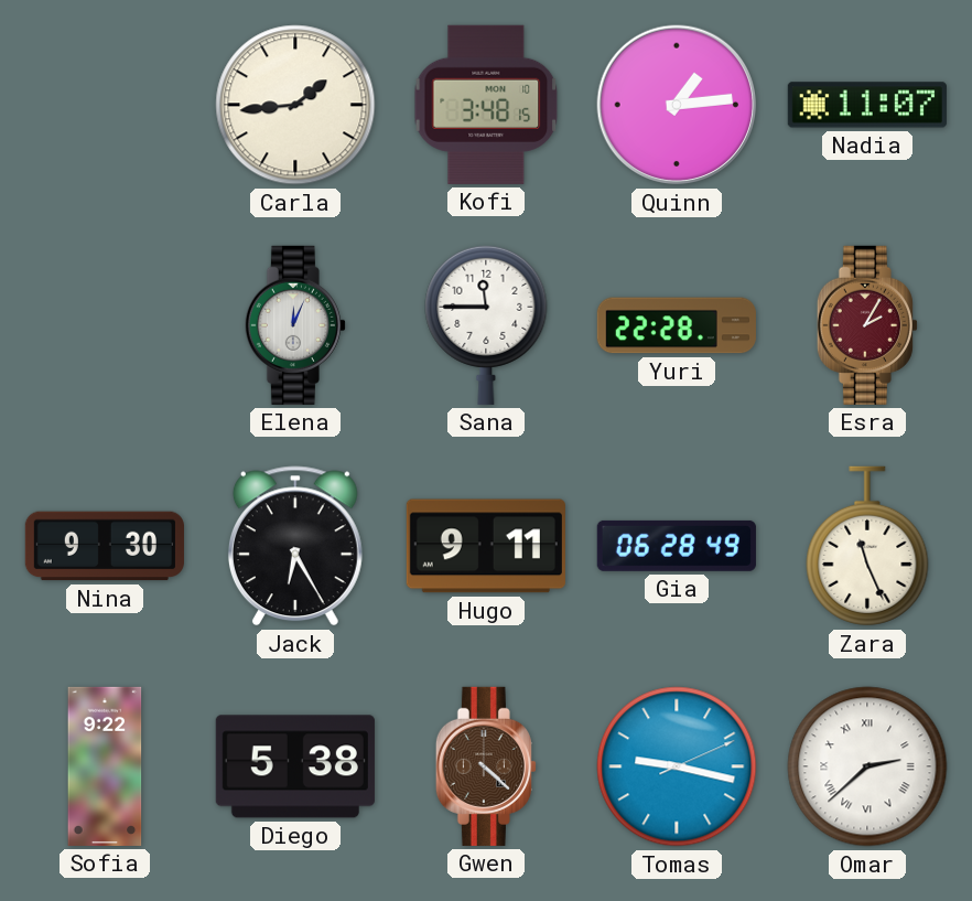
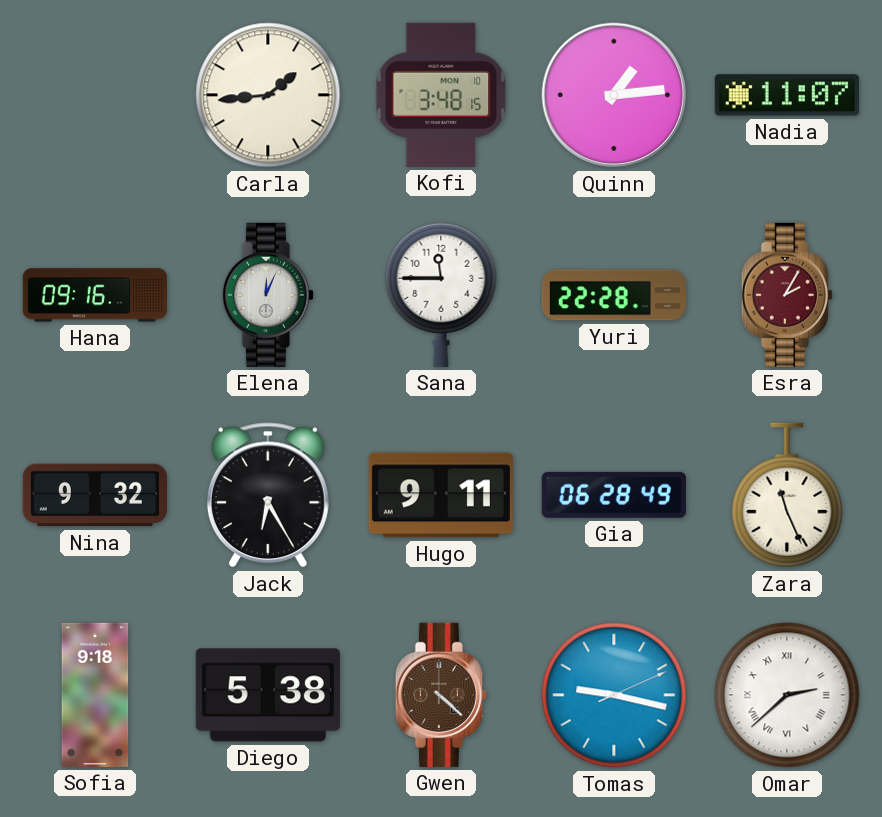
Hana: none -> 09:16 (95, 295)
Nina: 9:30 -> 9:32 (95, 495)
Sofia: 9:22 -> 9:18 (95, 695)
